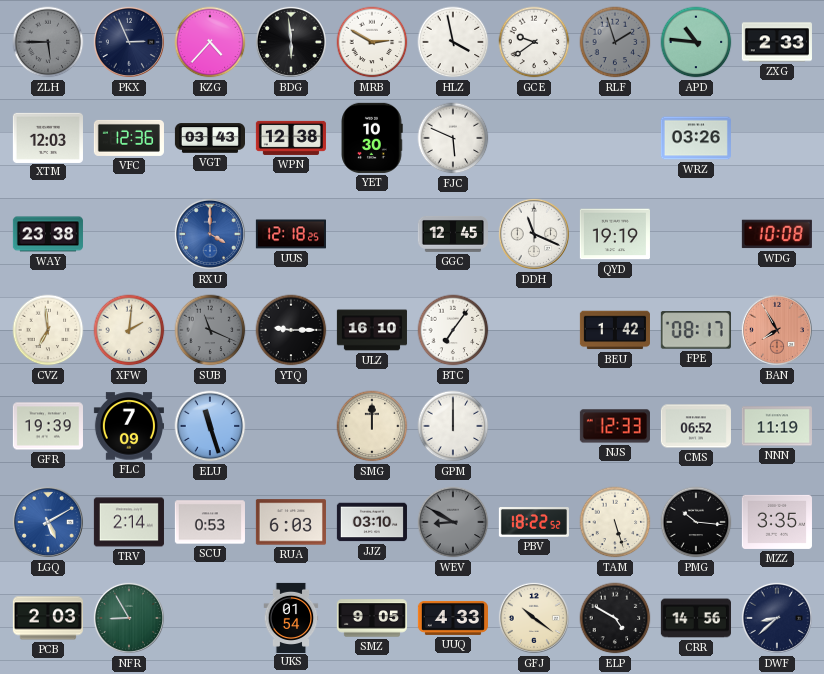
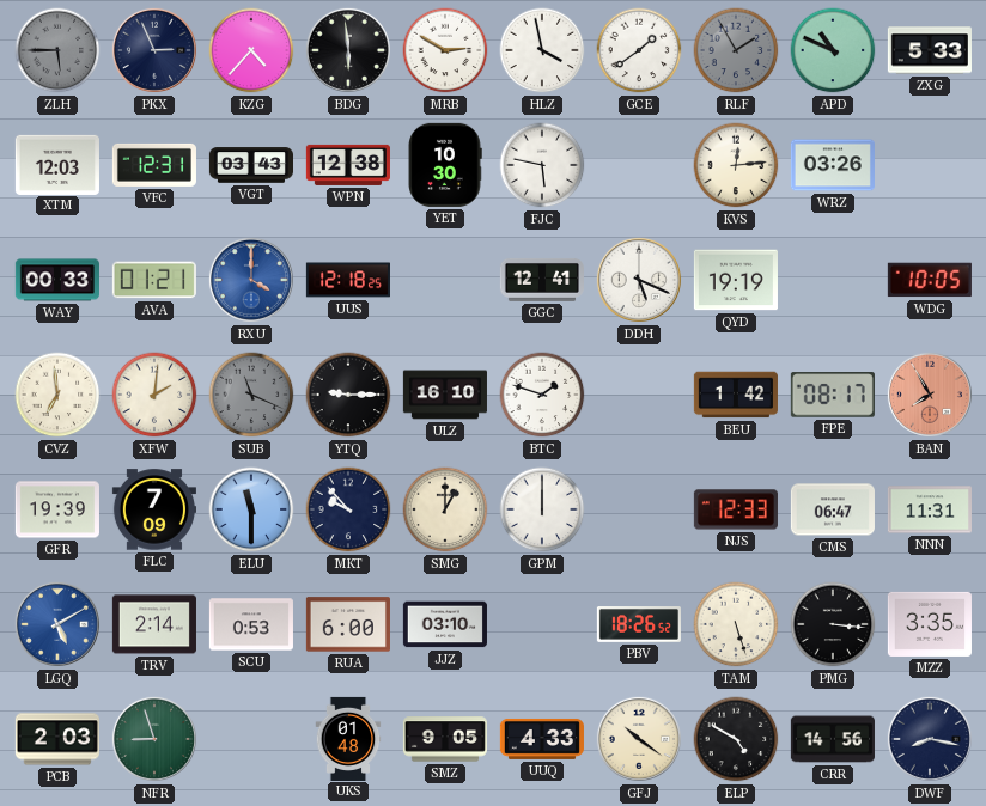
GCE: 9:39 -> 1:39 (639, 50)
RLF: 1:57 -> 1:55 (736, 50)
APD: 10:46 -> 10:49 (833, 50)
ZXG: 2:33 -> 5:33 (930, 50)
VFC: 12:36 -> 12:31 (154, 165)
FJC: 5:49 -> 5:47 (542, 165)
KVS: none -> 12:14 (736, 165)
WAY: 23:38 -> 00:33 (57, 280)
AVA: none -> 01:21 (154, 280)
GGC: 12:45 -> 12:41 (542, 280)
DDH: 11:19 -> 5:19 (639, 280)
WDG: 10:08 -> 10:05 (930, 280)
BTC: 7:06 -> 1:48 (542, 395)
ELU: 11:27 -> 11:30 (251, 509)
MKT: none -> 9:53 (348, 509)
SMG: 12:00 -> 1:00 (445, 509)
CMS: 06:52 -> 06:47 (833, 509)
NNN: 11:19 -> 11:31 (930, 509)
RUA: 6:03 -> 6:00 (348, 624)
WEV: 8:50 -> none (453, 522)
PBV: 18:22 -> 18:26 (639, 625)
PMG: 10:16 -> 3:16 (833, 624)
NFR: 8:55 -> 8:57 (154, 739)
UKS: 01:54 -> 01:48 (348, 738)
DWF: 8:38 -> 8:17 (930, 739)
